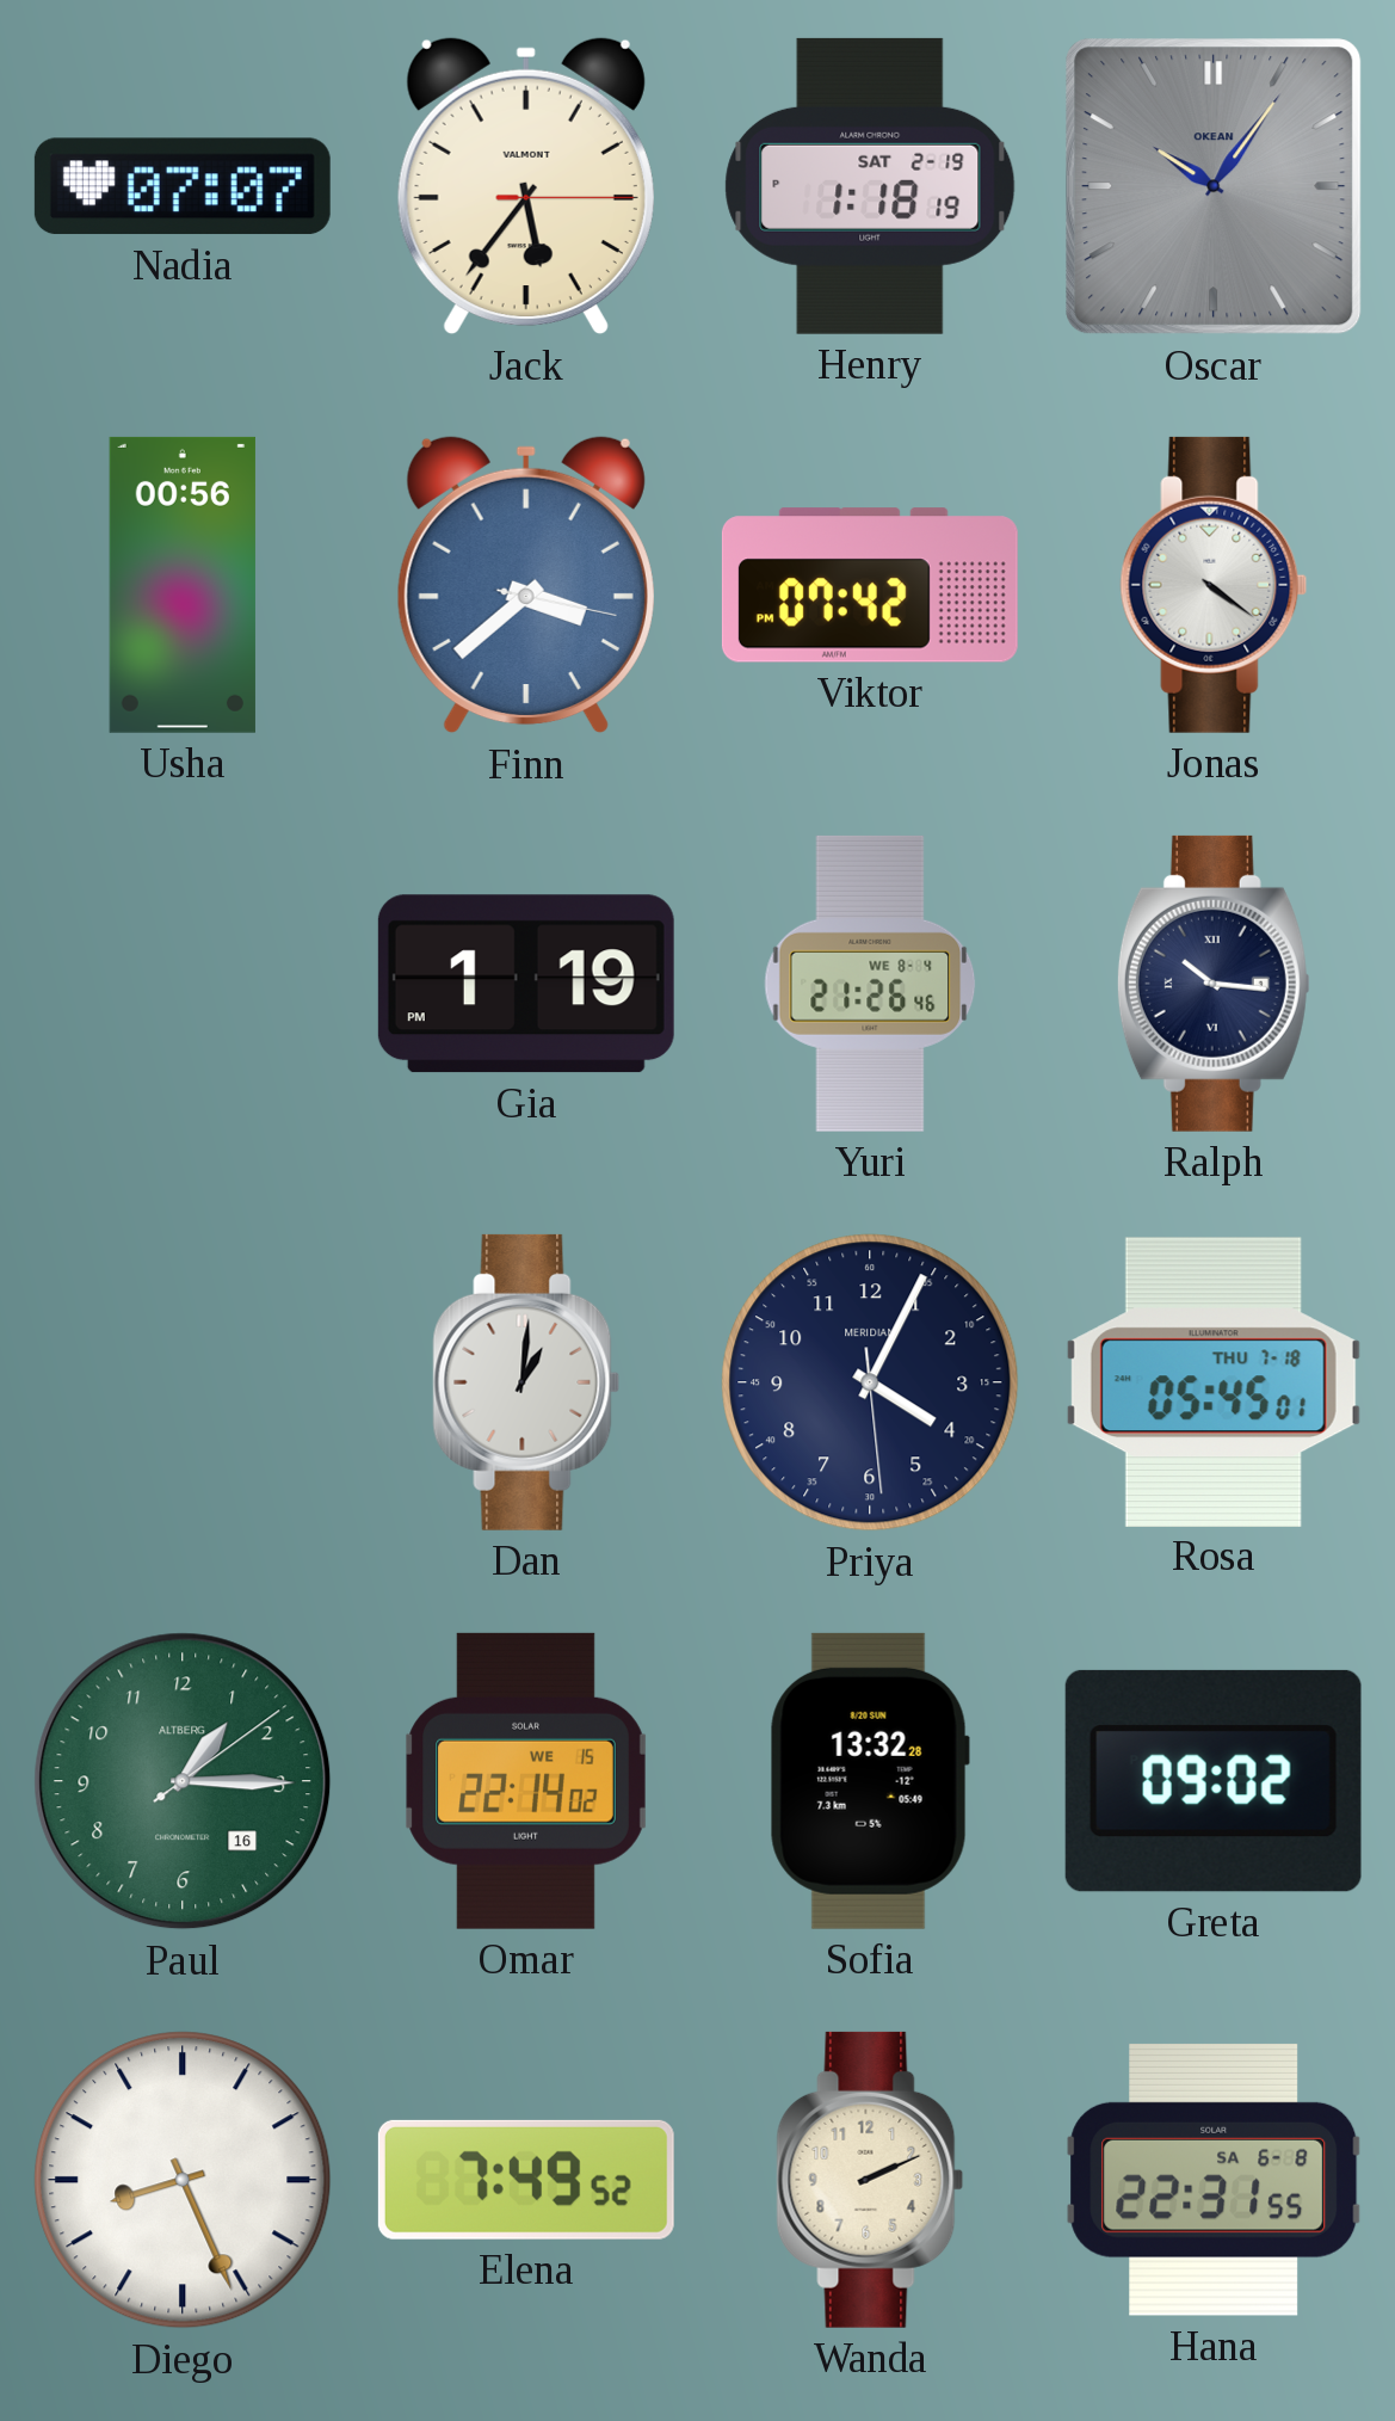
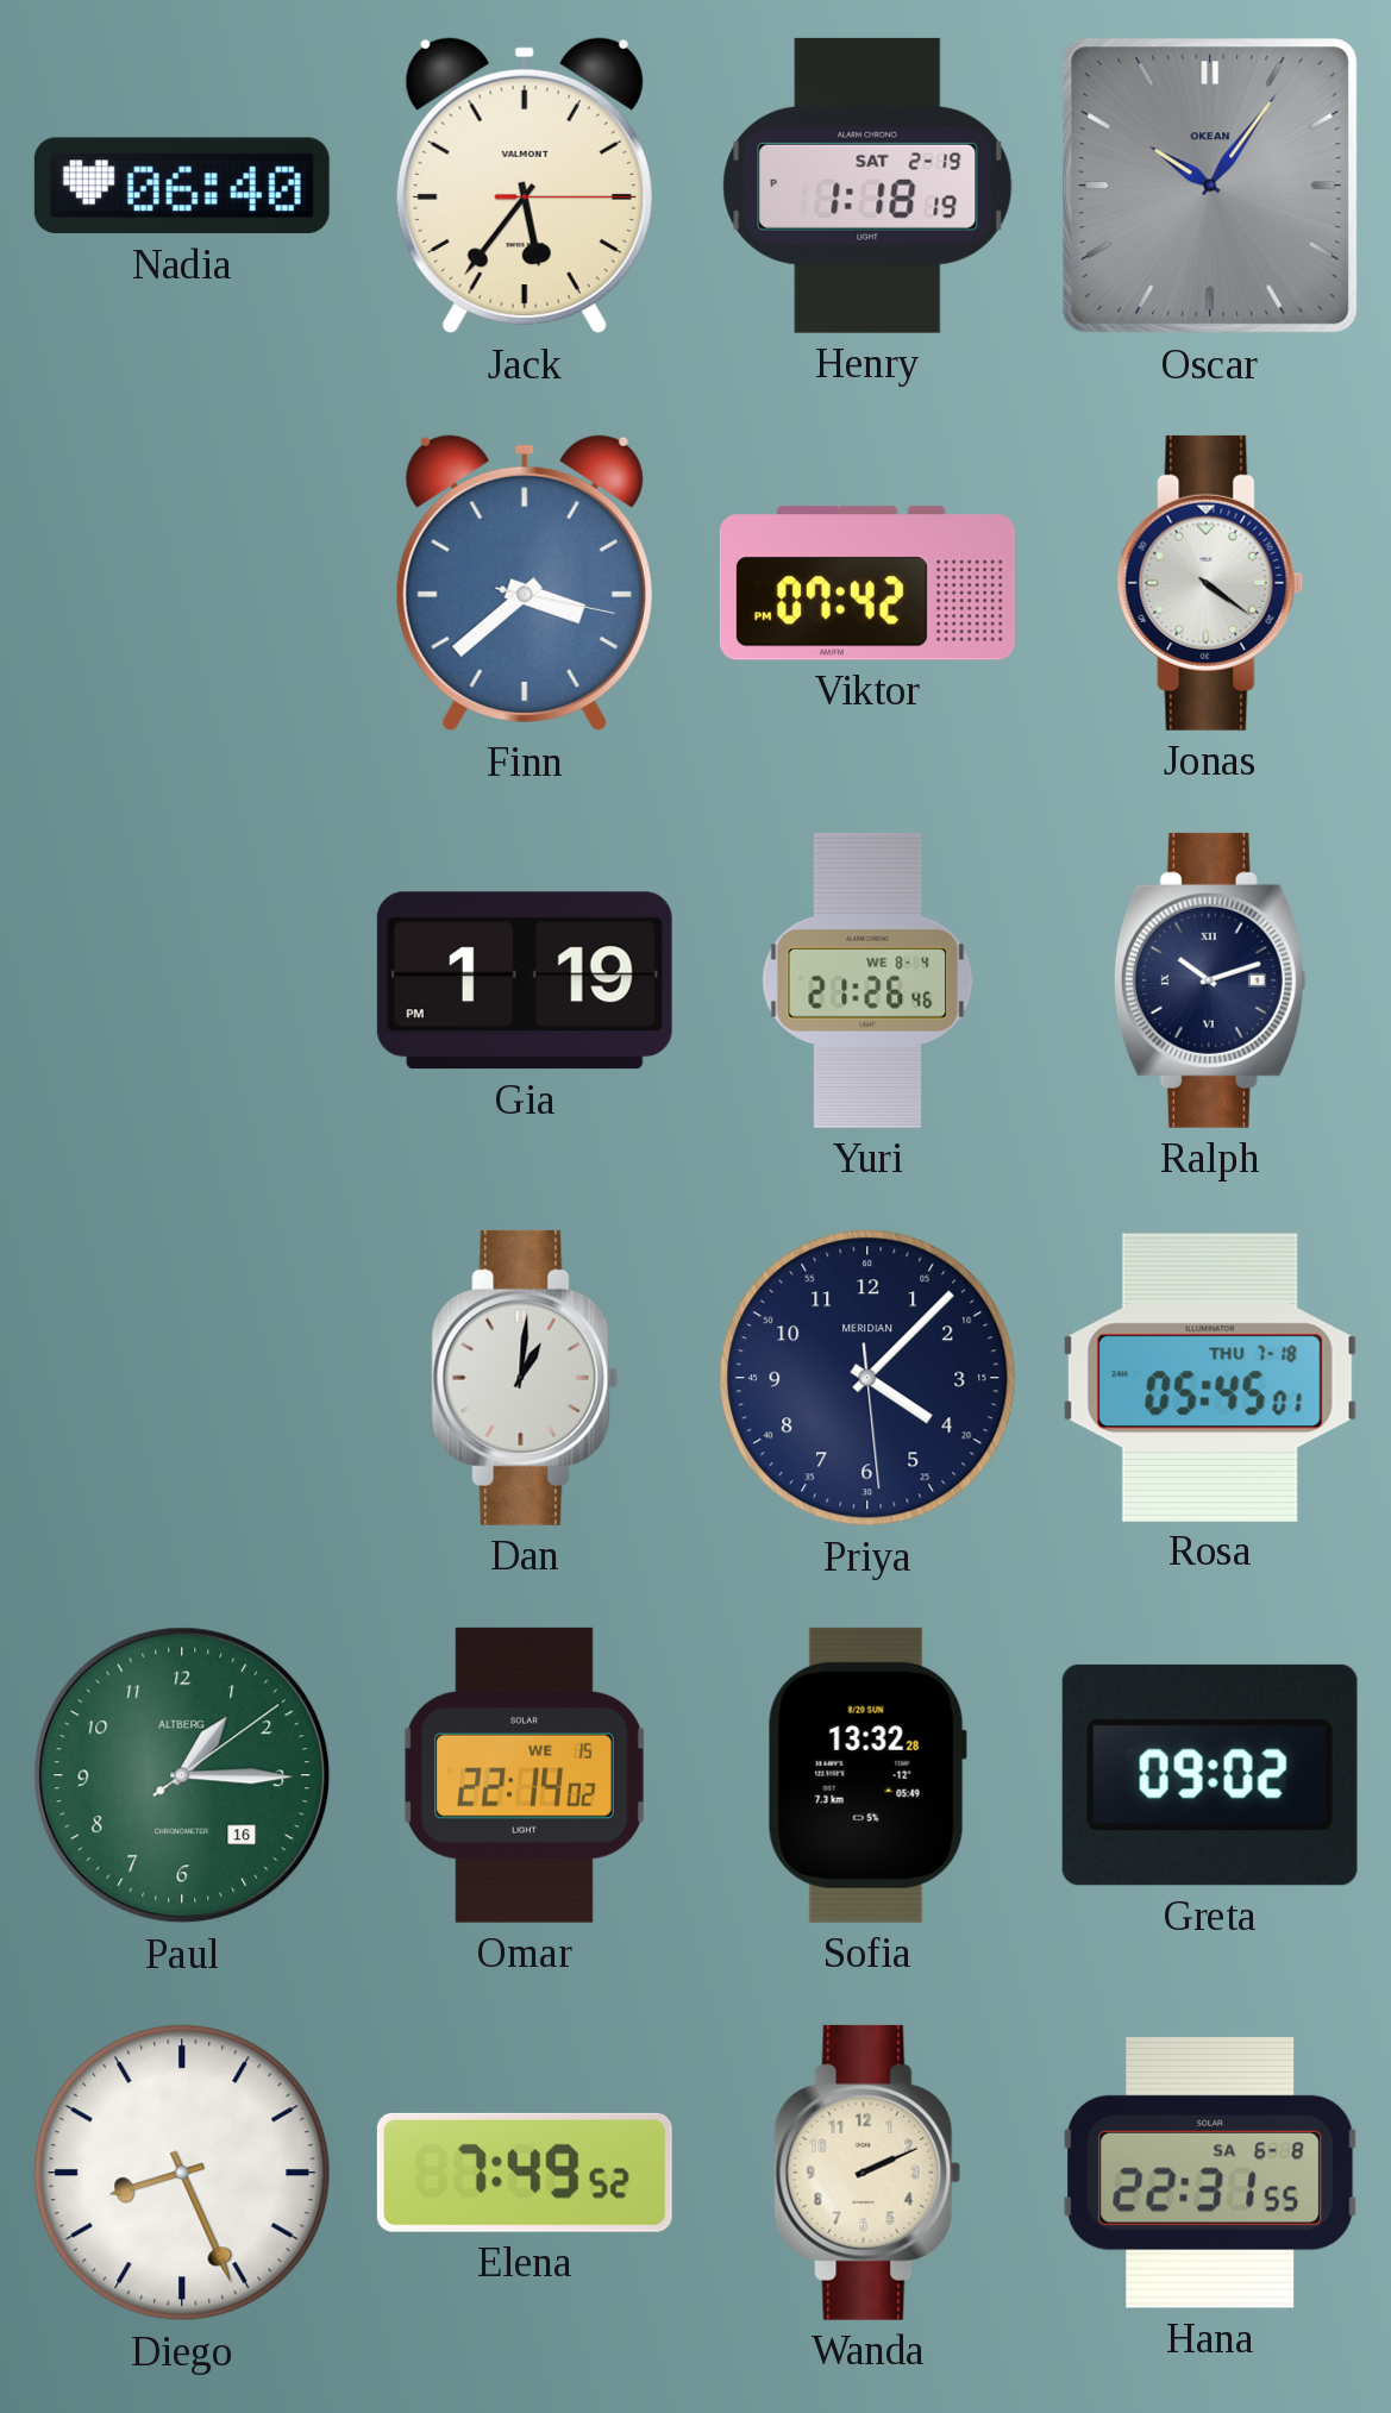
Nadia: 07:07 -> 06:40 (182, 186)
Usha: 00:56 -> none (183, 585)
Ralph: 10:16 -> 10:12 (1210, 980)
Priya: 4:04 -> 4:07 (867, 1378)
